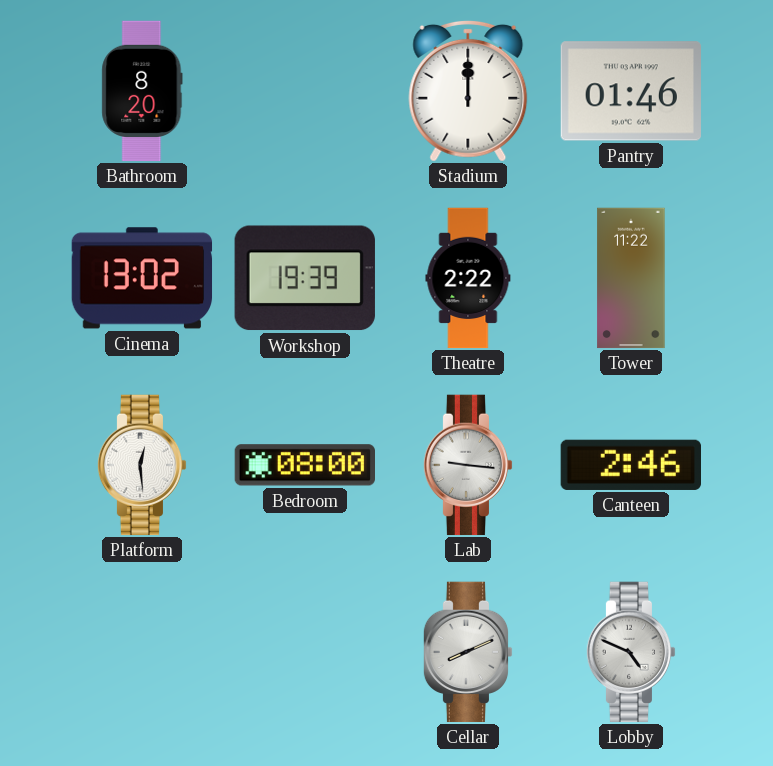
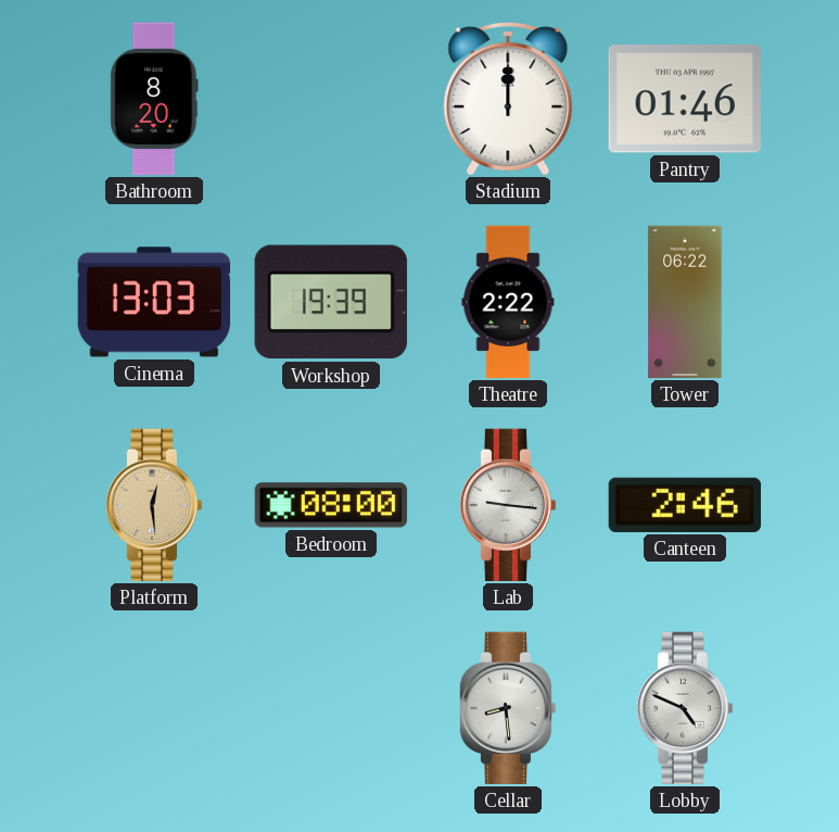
Cinema: 13:02 -> 13:03 (154, 302)
Tower: 11:22 -> 06:22 (685, 302)
Platform dial: white -> champagne (154, 505)
Cellar: 8:11 -> 8:29 (508, 708)
